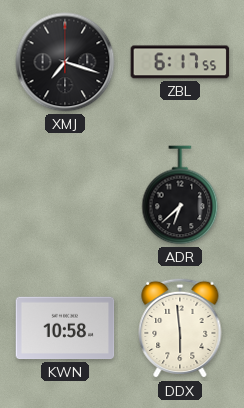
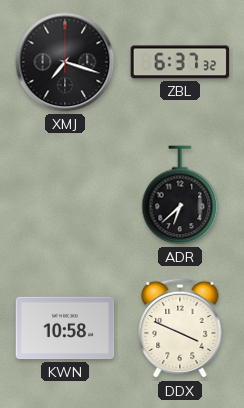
ZBL: 6:17 -> 6:37 (180, 62)
DDX: 5:59 -> 3:49 (180, 328)
